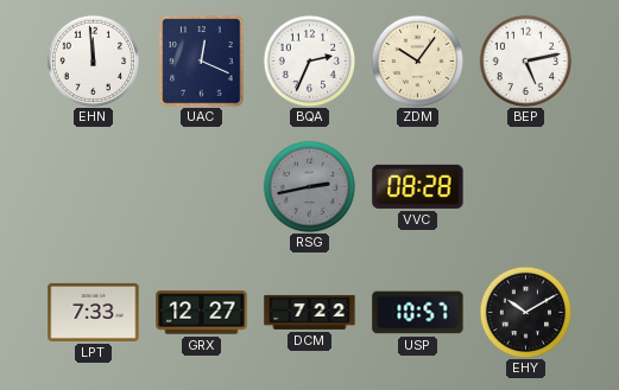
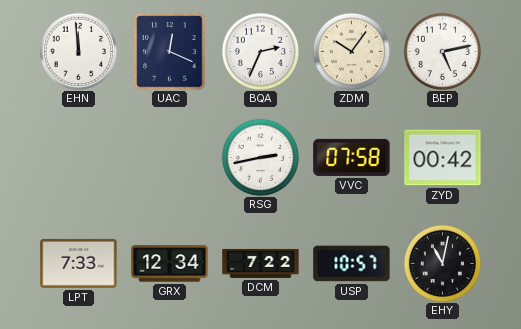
RSG dial: grey -> white (260, 157)
VVC: 08:28 -> 07:58 (352, 157)
ZYD: none -> 00:42 (443, 158)
GRX: 12:27 -> 12:34 (170, 264)
EHY: 10:10 -> 11:02 (442, 263)
